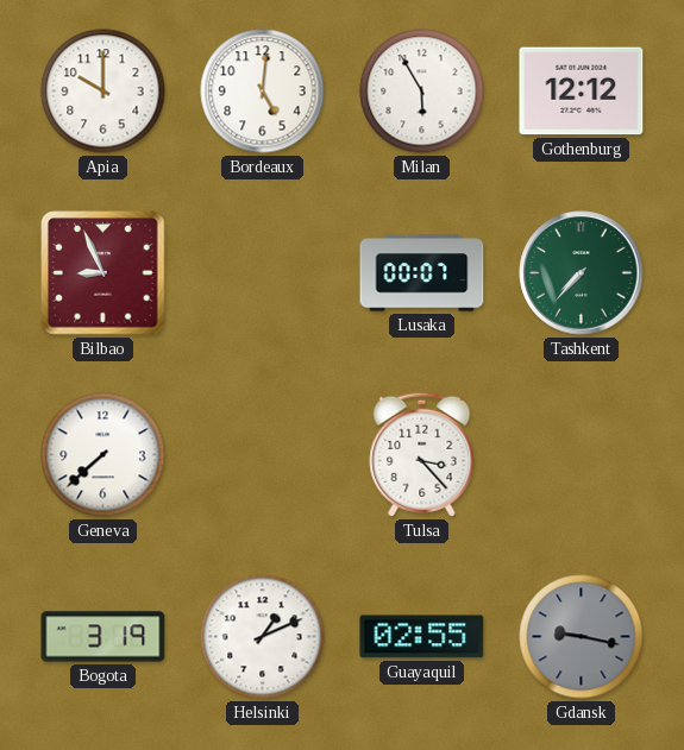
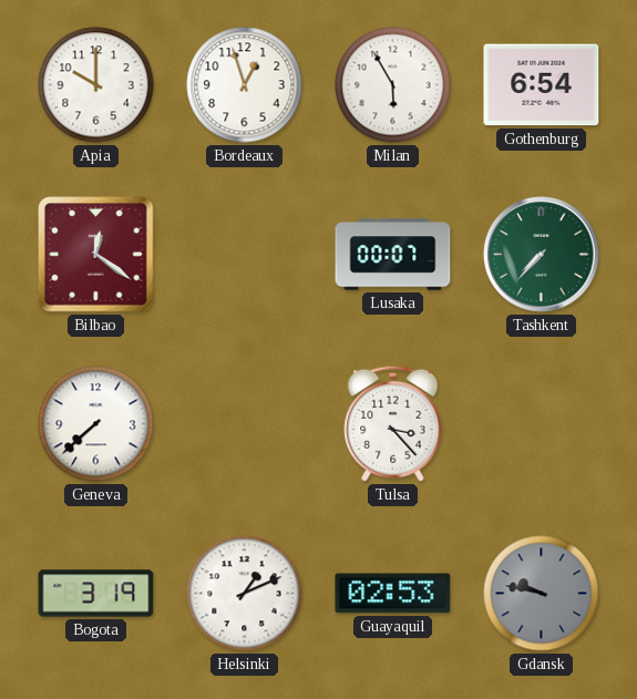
Bordeaux: 5:01 -> 12:57 (245, 85)
Gothenburg: 12:12 -> 6:54 (542, 85)
Bilbao: 8:56 -> 12:21 (96, 255)
Guayaquil: 02:55 -> 02:53 (393, 594)
Gdansk: 9:17 -> 9:47 (542, 594)
